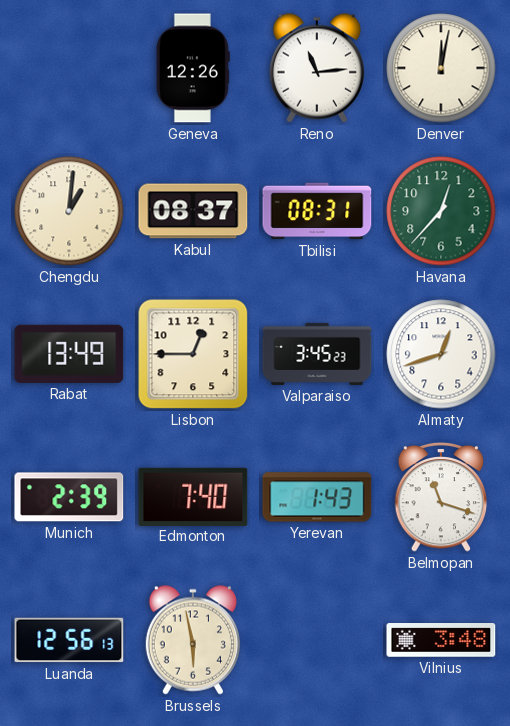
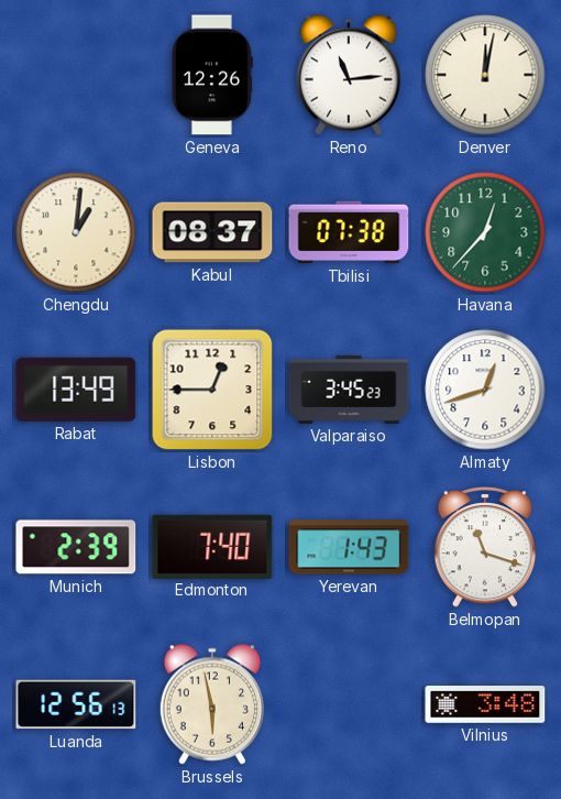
Tbilisi: 08:31 -> 07:38 (349, 232)
